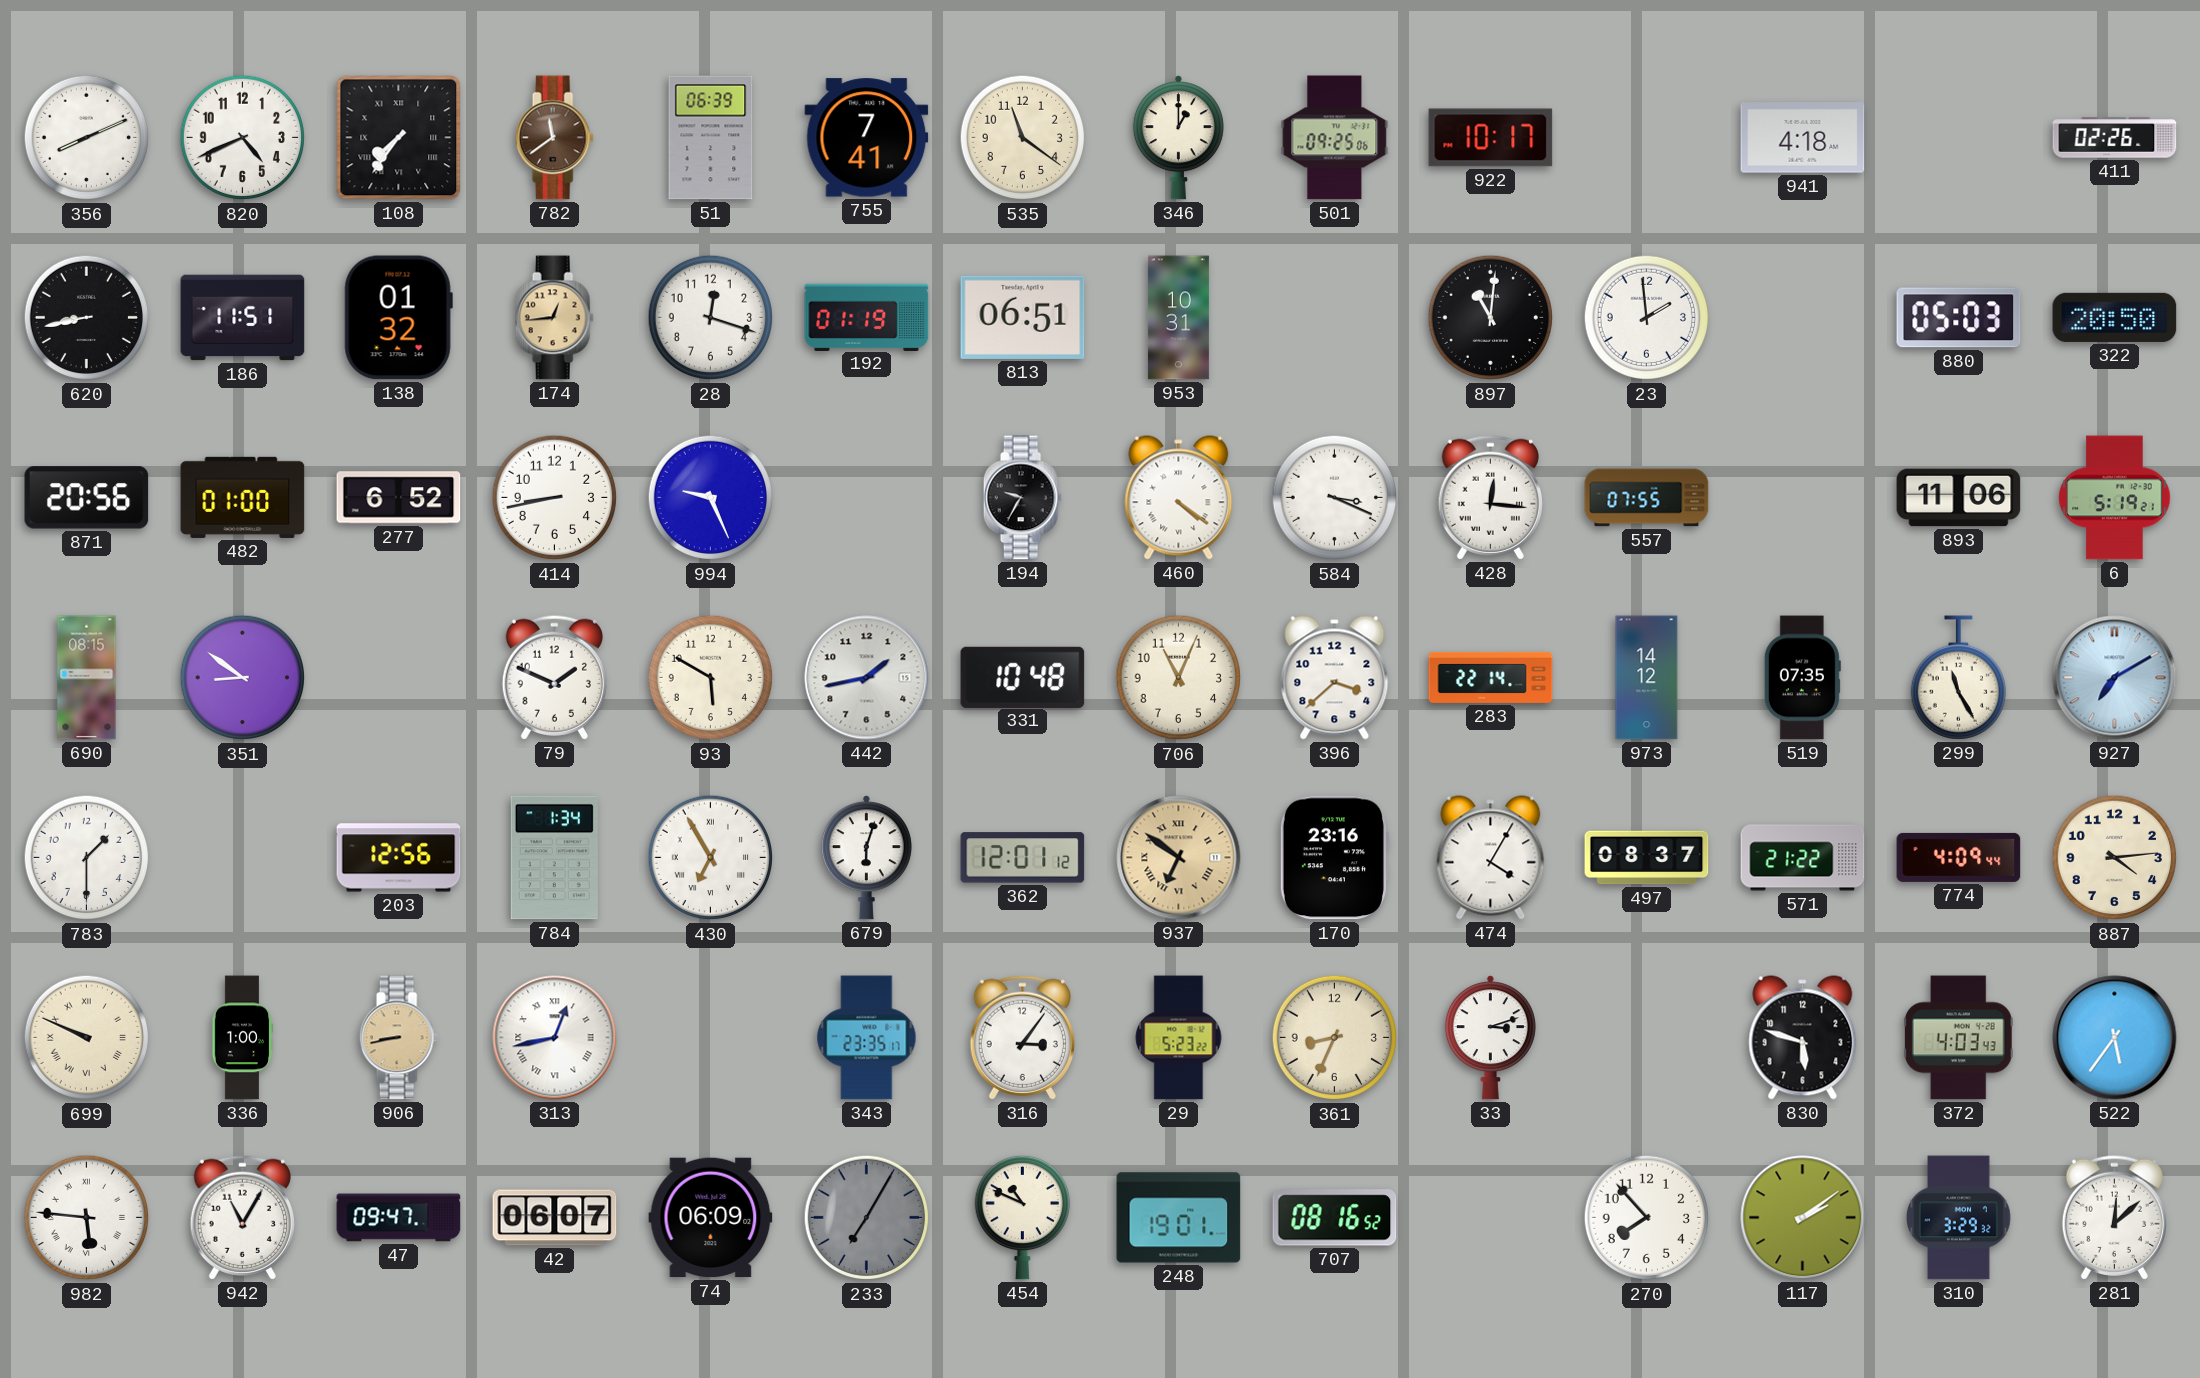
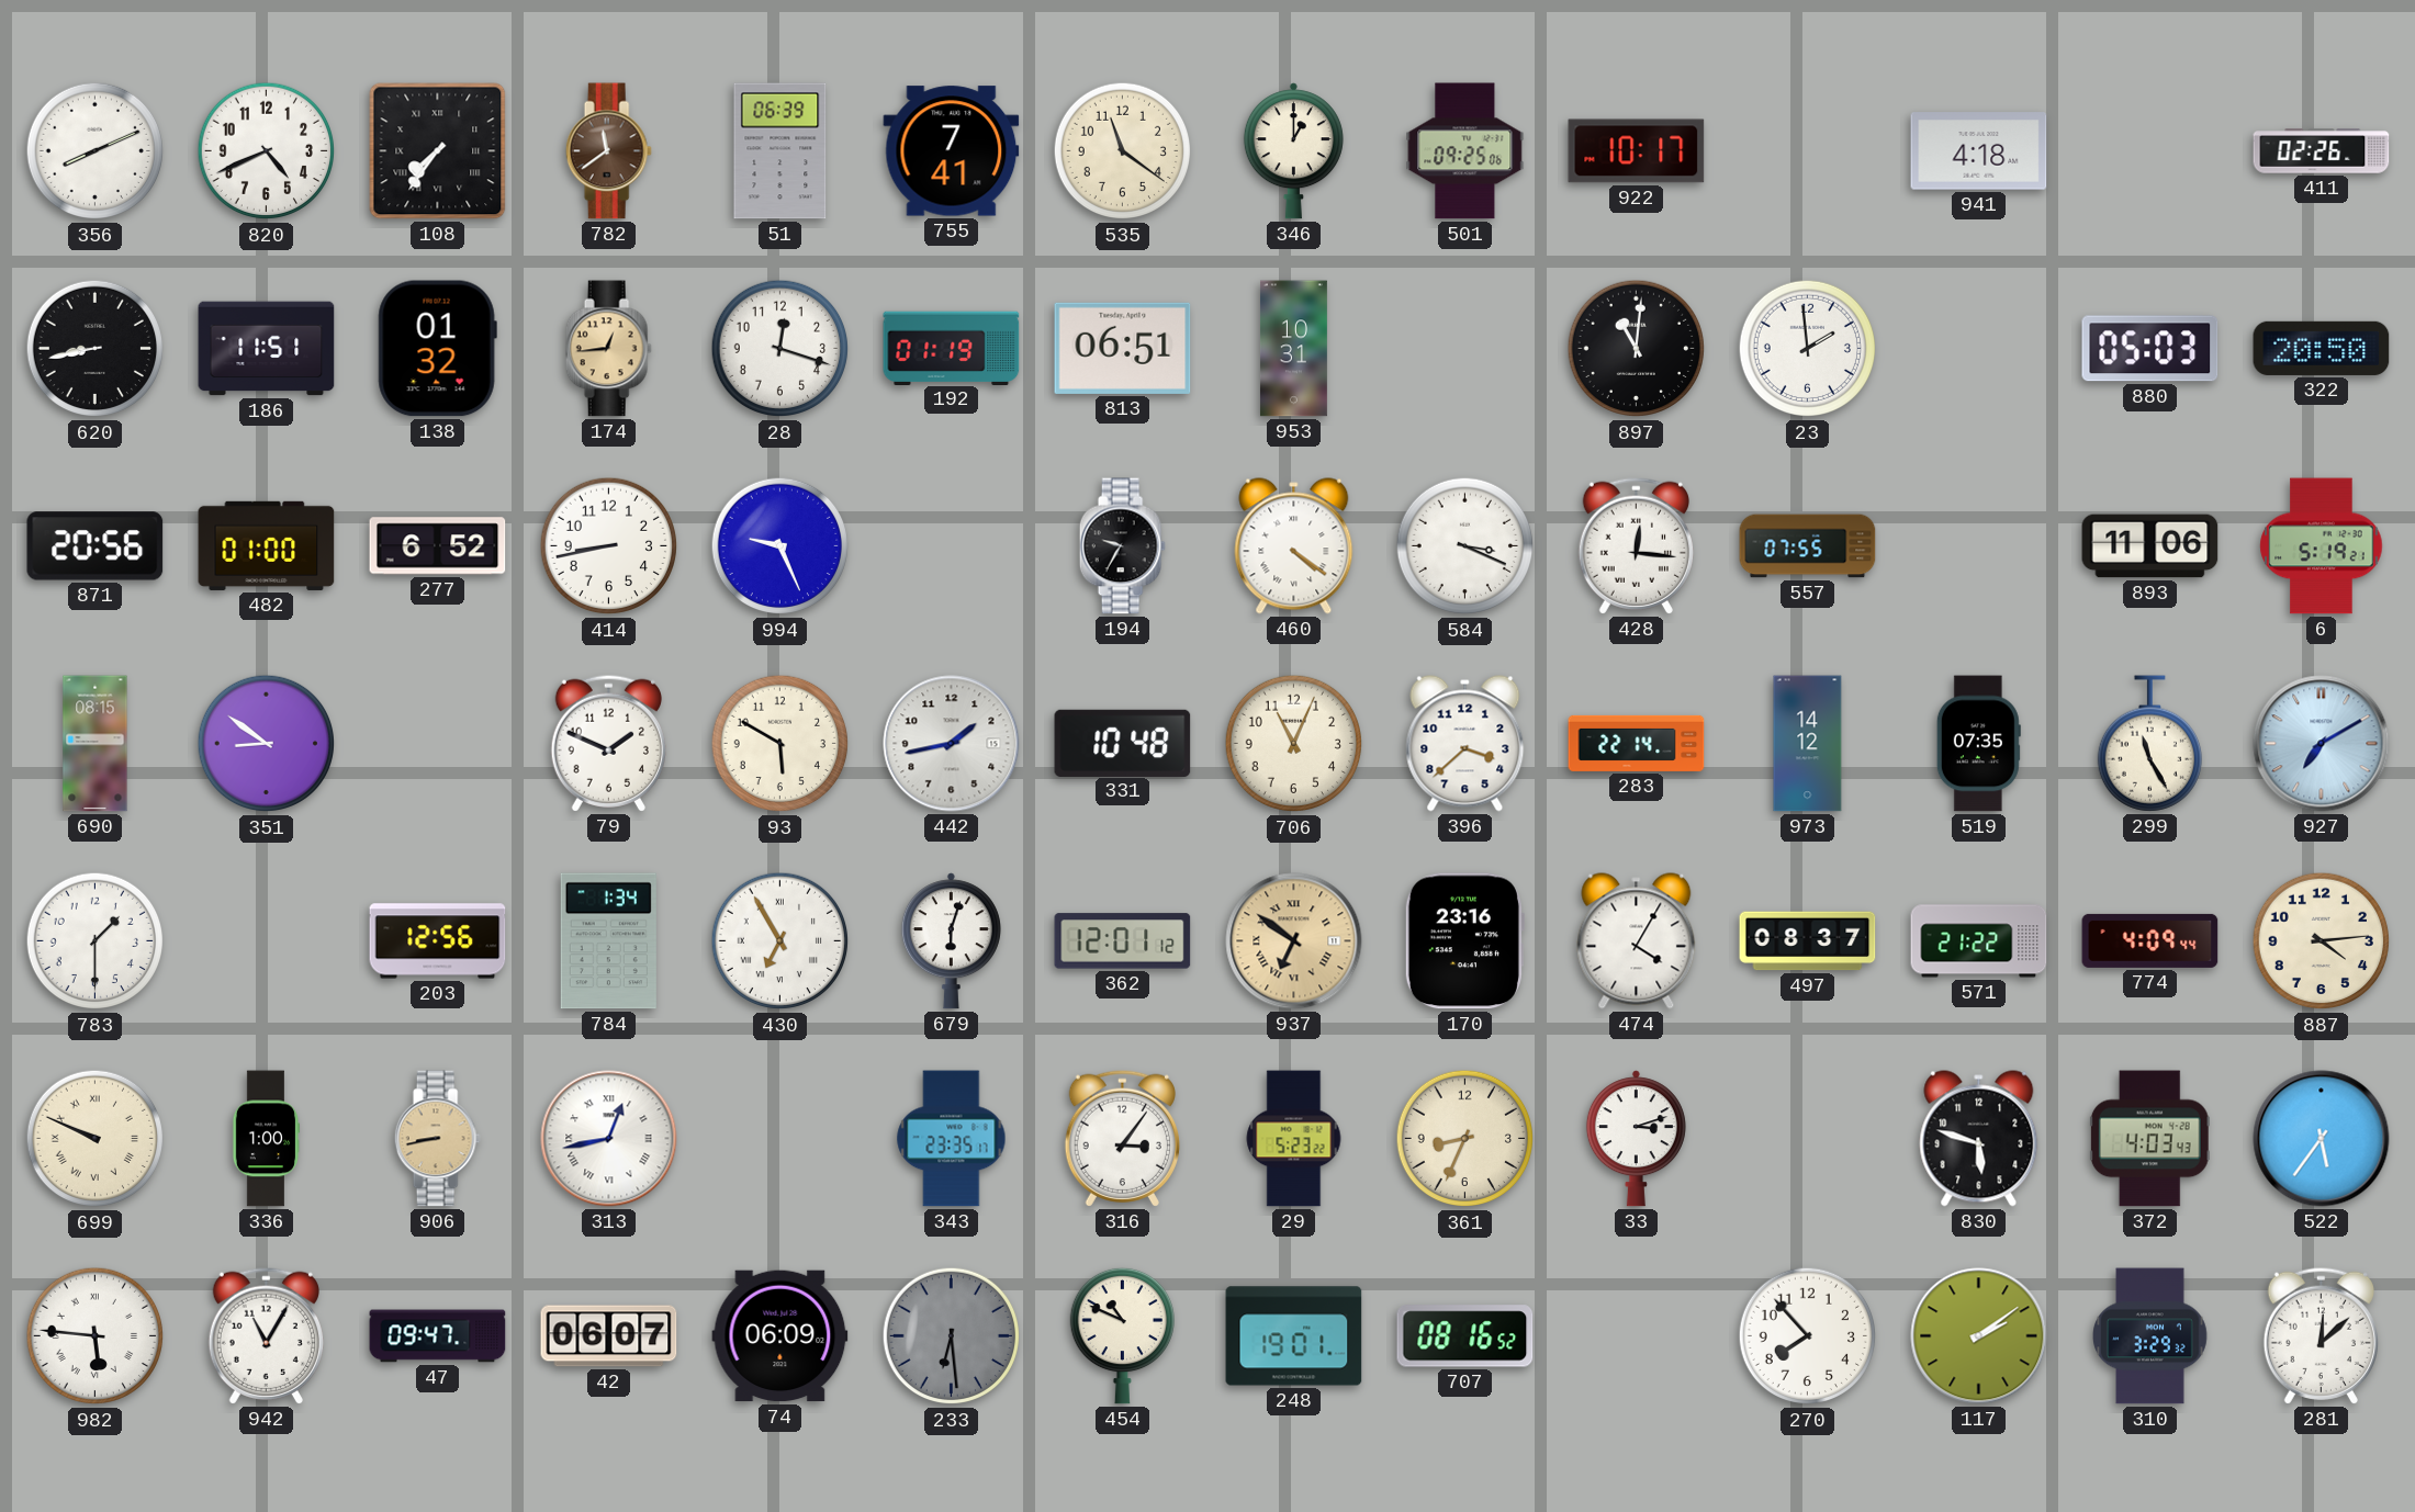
233: 7:05 -> 6:29 (952, 1336)
